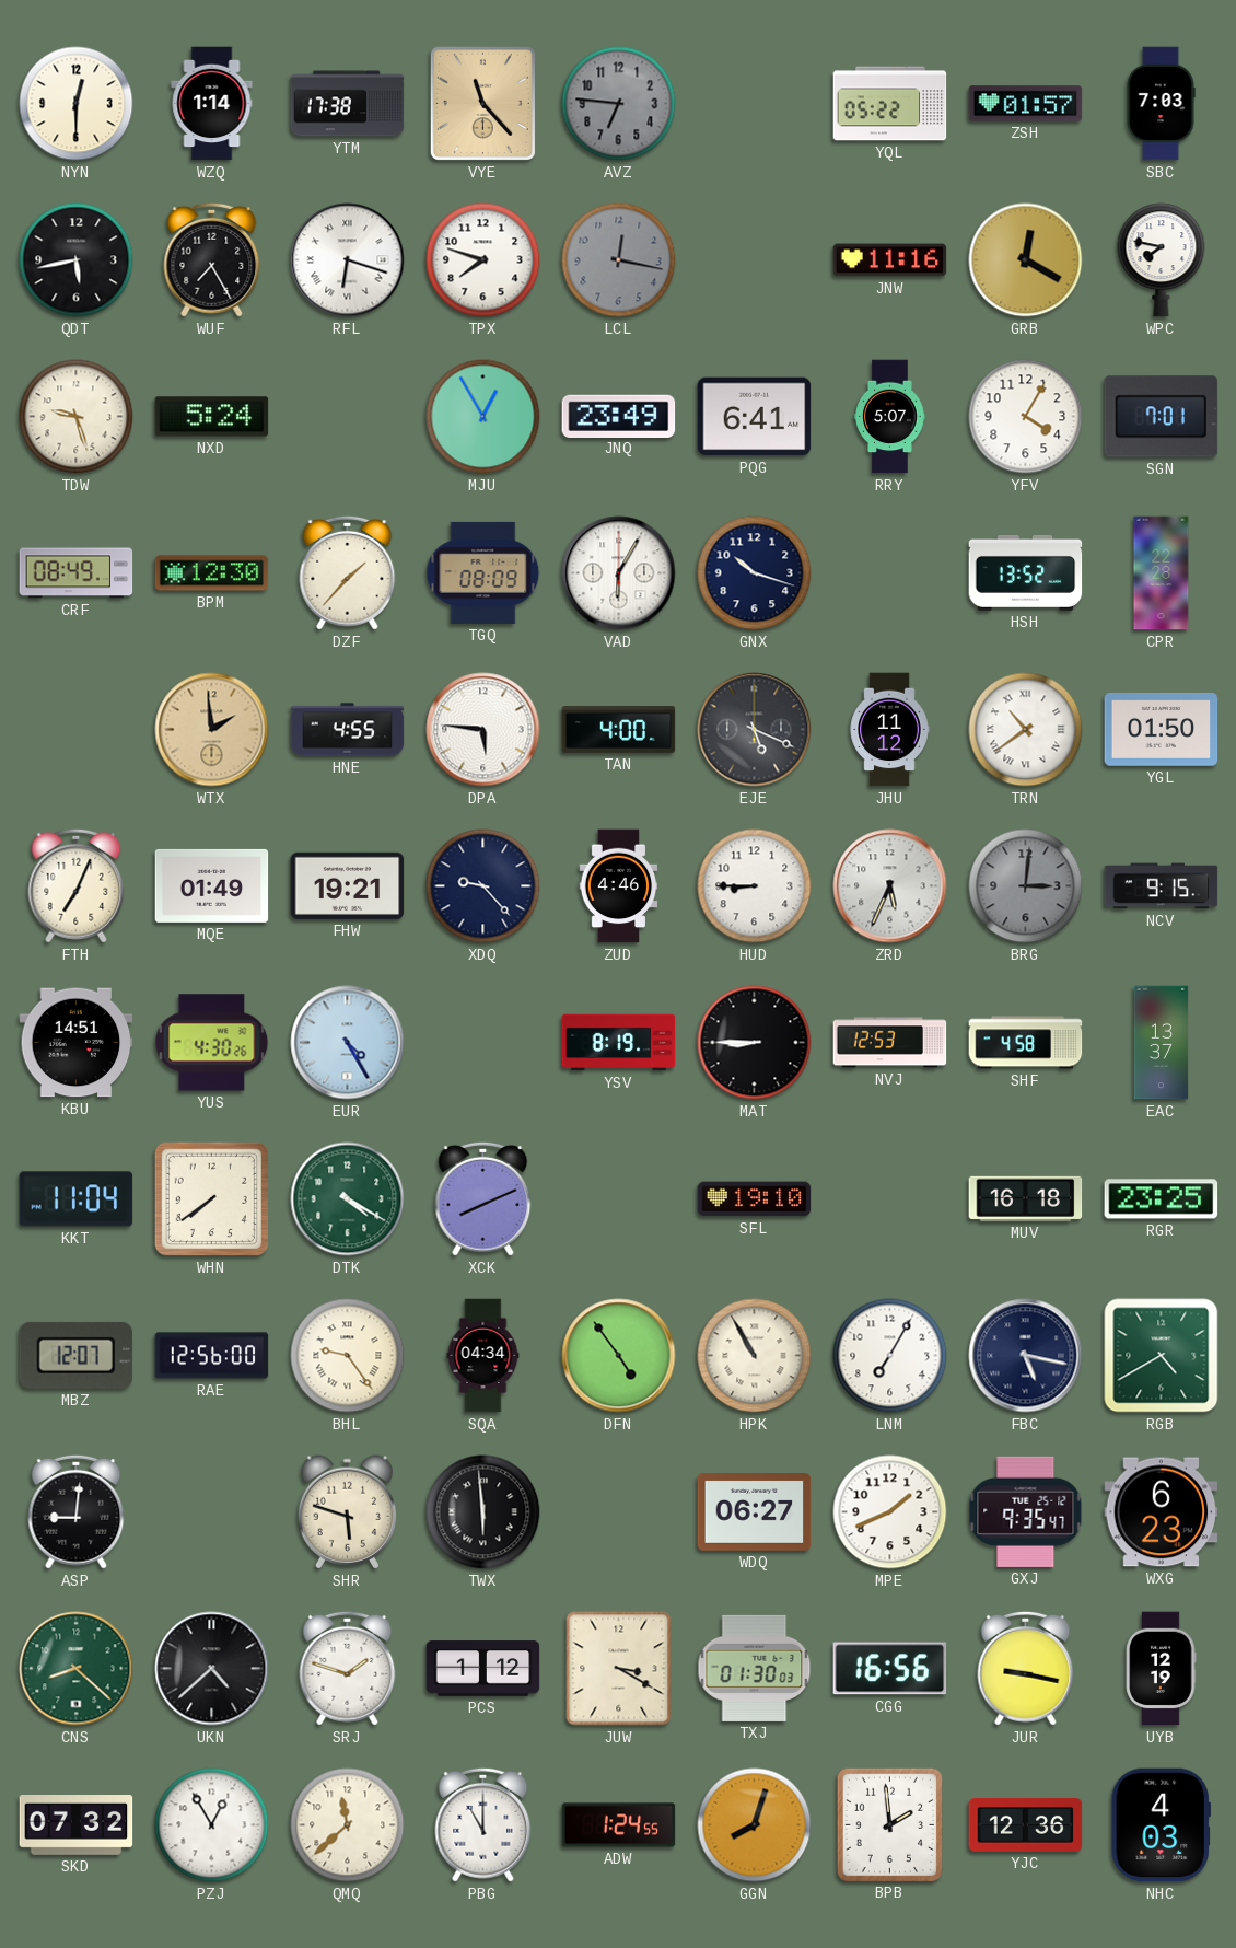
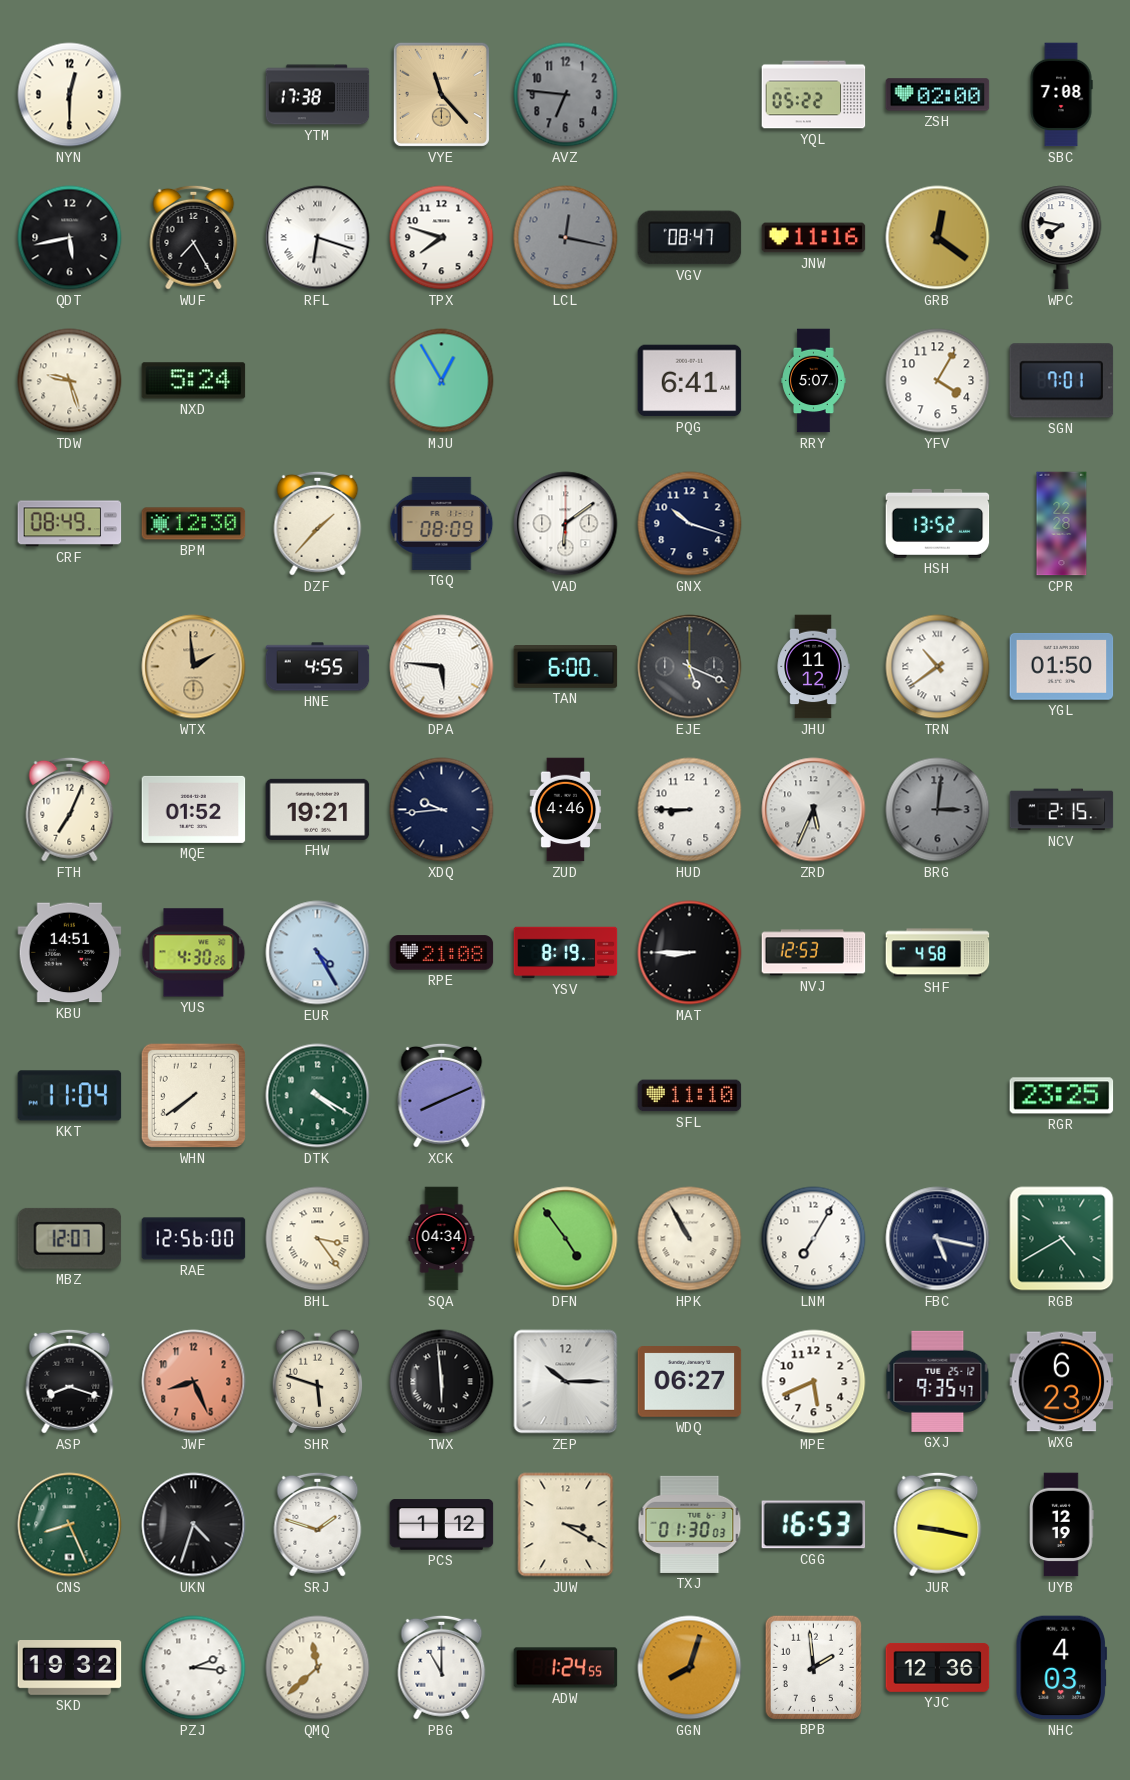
WZQ: 1:14 -> none (212, 104)
ZSH: 01:57 -> 02:00 (938, 95)
SBC: 7:03 -> 7:08 (1061, 95)
VGV: none -> 08:47 (690, 238)
GRB: 12:20 -> 12:21 (938, 238)
JNQ: 23:49 -> none (619, 416)
VAD: 6:05 -> 6:09 (566, 524)
TAN: 4:00 -> 6:00 (566, 667)
MQE: 01:49 -> 01:52 (194, 809)
XDQ: 9:23 -> 9:44 (442, 810)
NCV: 9:15 -> 2:15 (1062, 810)
RPE: none -> 21:08 (442, 953)
EAC: 13:37 -> none (1162, 1043)
SFL: 19:10 -> 11:10 (690, 1096)
MUV: 16:18 -> none (1026, 1198)
BHL: 9:24 -> 3:24 (318, 1239)
ASP: 9:01 -> 8:18 (70, 1381)
JWF: none -> 8:26 (194, 1382)
ZEP: none -> 10:15 (566, 1382)
MPE: 1:41 -> 5:41 (814, 1382)
CNS: 8:22 -> 8:26 (70, 1525)
UKN: 4:38 -> 4:33 (194, 1525)
CGG: 16:56 -> 16:53 (814, 1525)
SKD: 07:32 -> 19:32 (70, 1668)
PZJ: 12:55 -> 2:16 (194, 1668)
